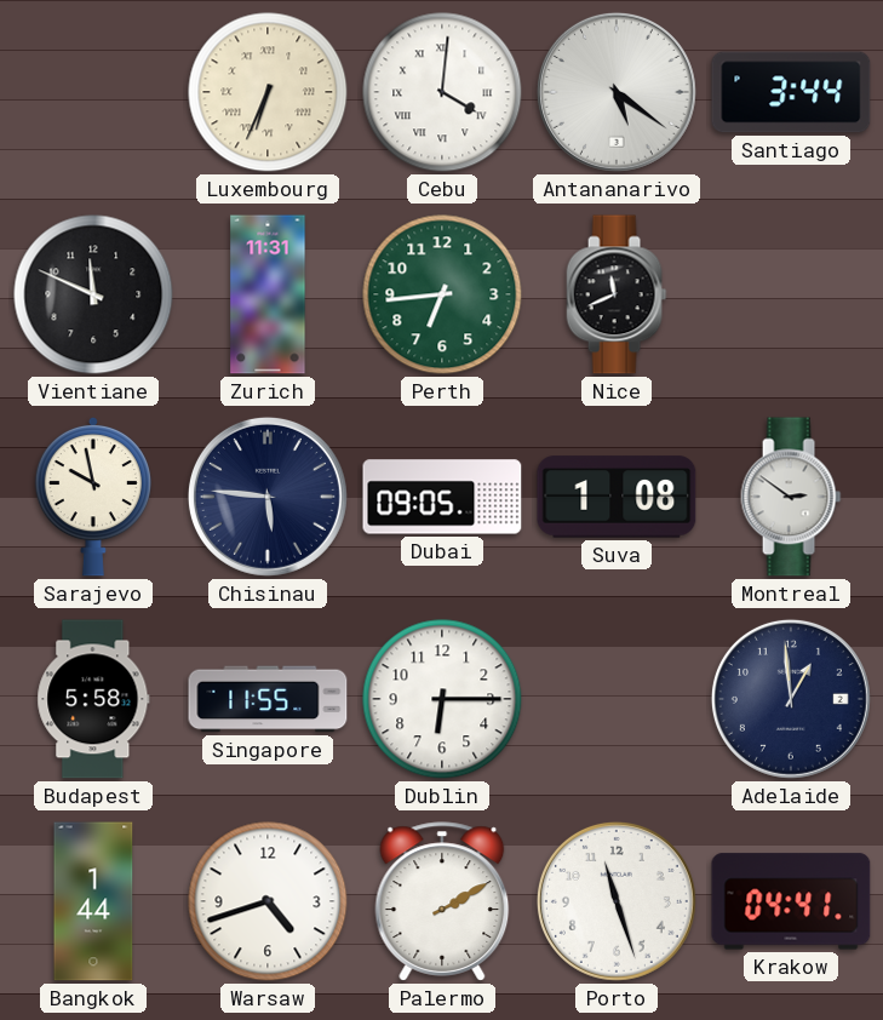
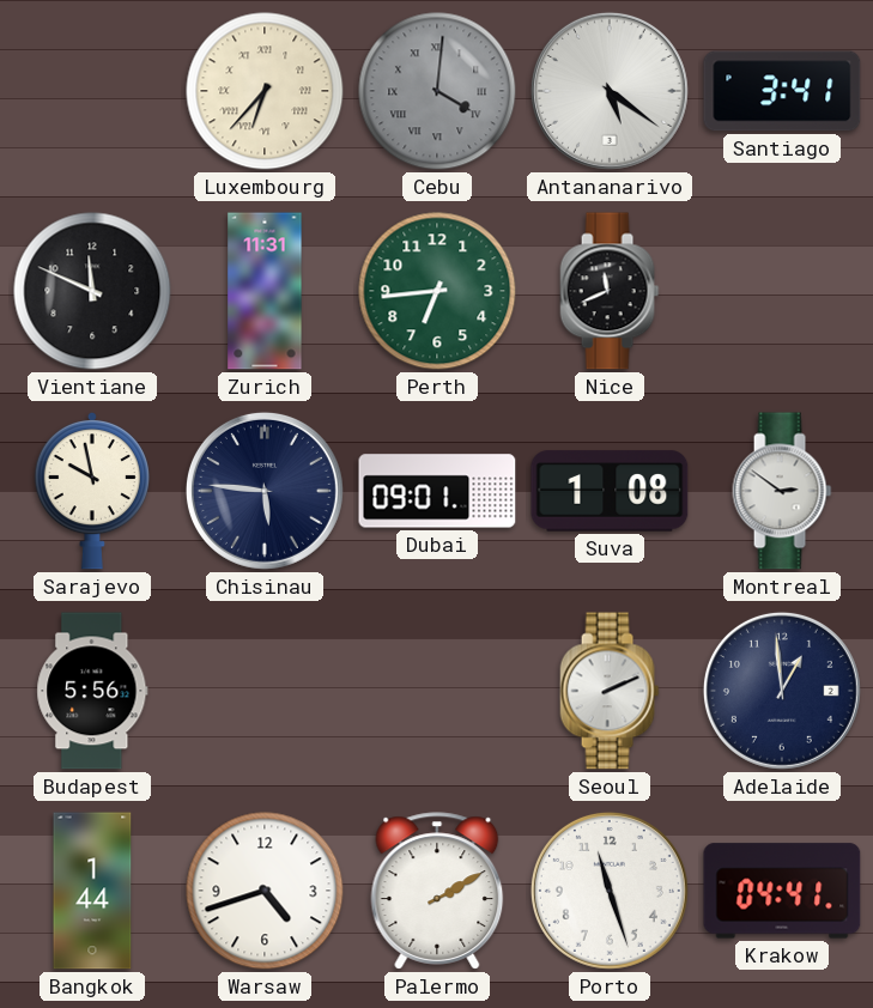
Luxembourg: 6:34 -> 6:37 (265, 91)
Cebu dial: white -> grey (437, 91)
Santiago: 3:44 -> 3:41 (782, 91)
Dubai: 09:05 -> 09:01 (437, 491)
Budapest: 5:58 -> 5:56 (92, 691)
Singapore: 11:55 -> none (268, 699)
Dublin: 6:15 -> none (442, 699)
Seoul: none -> 2:11 (610, 691)
